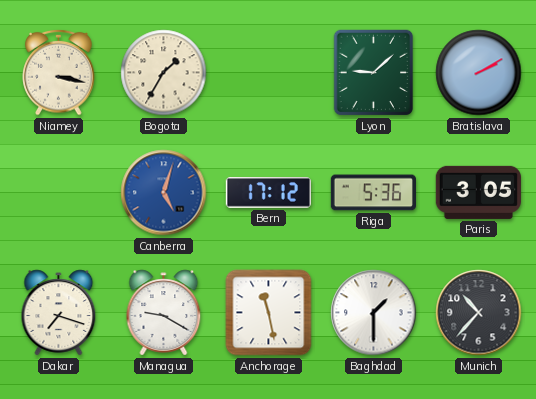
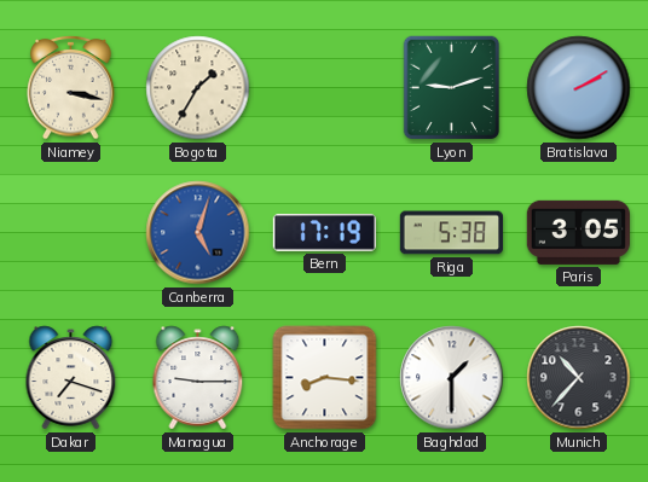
Lyon: 9:08 -> 9:12 (452, 88)
Bern: 17:12 -> 17:19 (324, 233)
Riga: 5:36 -> 5:38 (451, 233)
Managua: 9:20 -> 9:15 (198, 378)
Anchorage: 11:28 -> 8:16 (325, 378)
